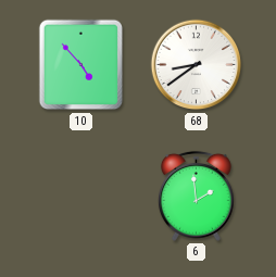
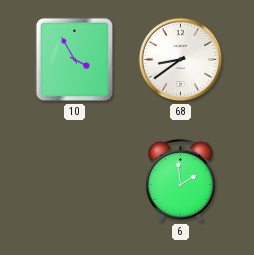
10: 4:53 -> 3:55 (75, 60)
